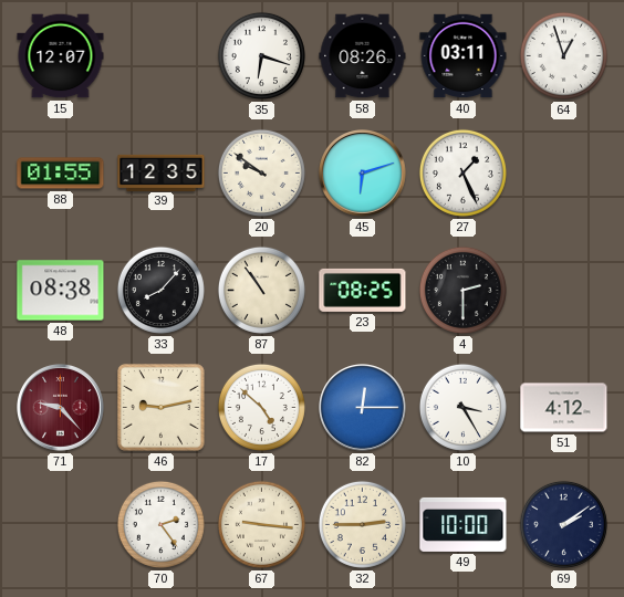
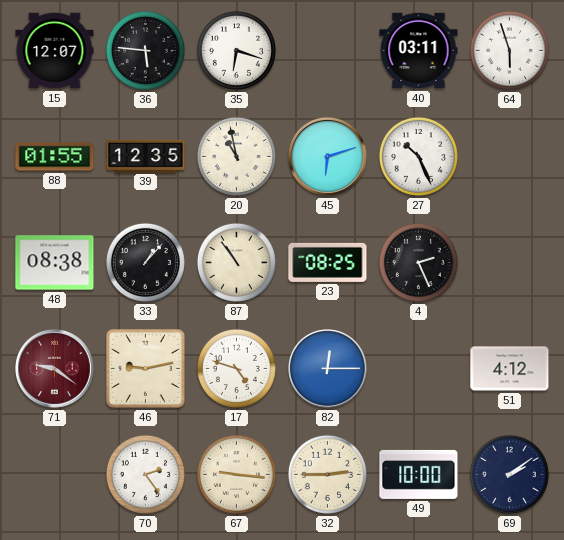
36: none -> 5:46 (145, 50)
58: 08:26 -> none (363, 56)
64: 12:57 -> 5:57 (509, 50)
20: 9:51 -> 10:58 (236, 156)
27: 1:26 -> 10:26 (418, 156)
33: 8:07 -> 1:07 (145, 262)
4: 2:30 -> 2:26 (418, 262)
71: 9:23 -> 9:21 (55, 369)
17: 4:52 -> 4:48 (236, 368)
10: 3:25 -> none (462, 407)
